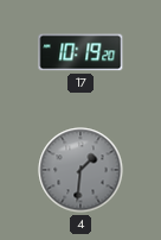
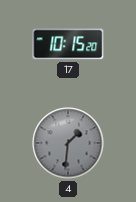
17: 10:19 -> 10:15 (68, 44)
